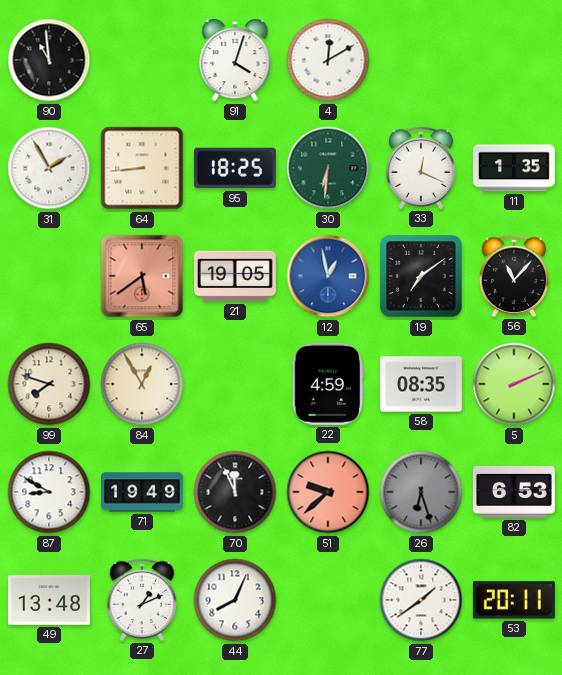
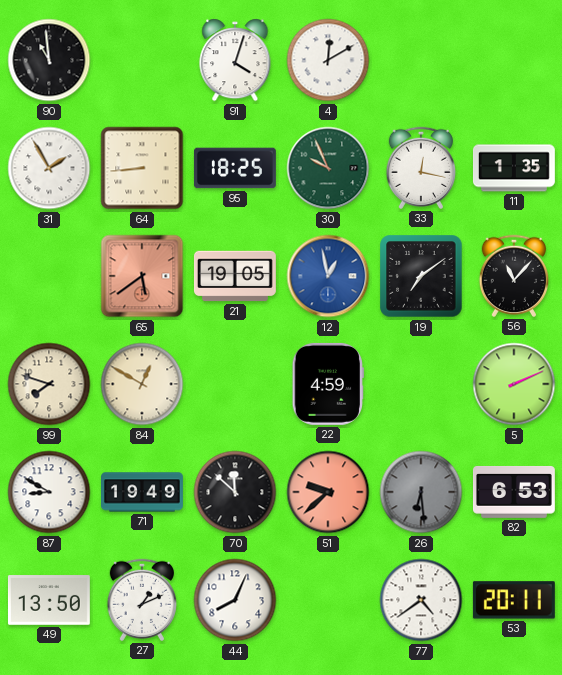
30: 6:31 -> 9:56 (328, 168)
33: 12:19 -> 12:17 (420, 168)
84: 12:55 -> 12:50 (142, 384)
58: 08:35 -> none (421, 384)
70: 11:56 -> 11:52 (235, 492)
26: 6:27 -> 6:29 (421, 492)
49: 13:48 -> 13:50 (49, 600)
77: 1:39 -> 4:39 (421, 600)
